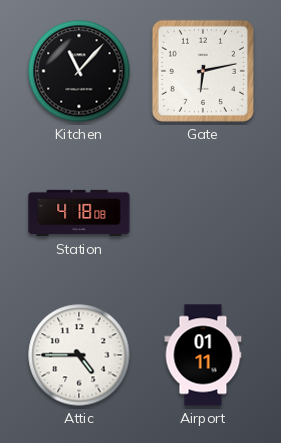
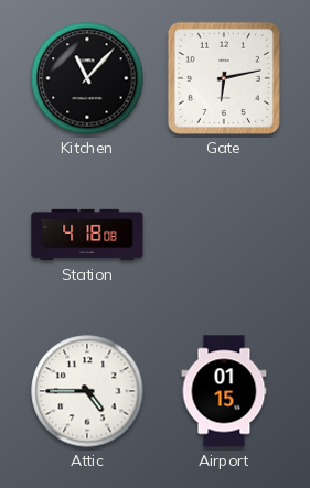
Airport: 01:11 -> 01:15 (224, 391)
